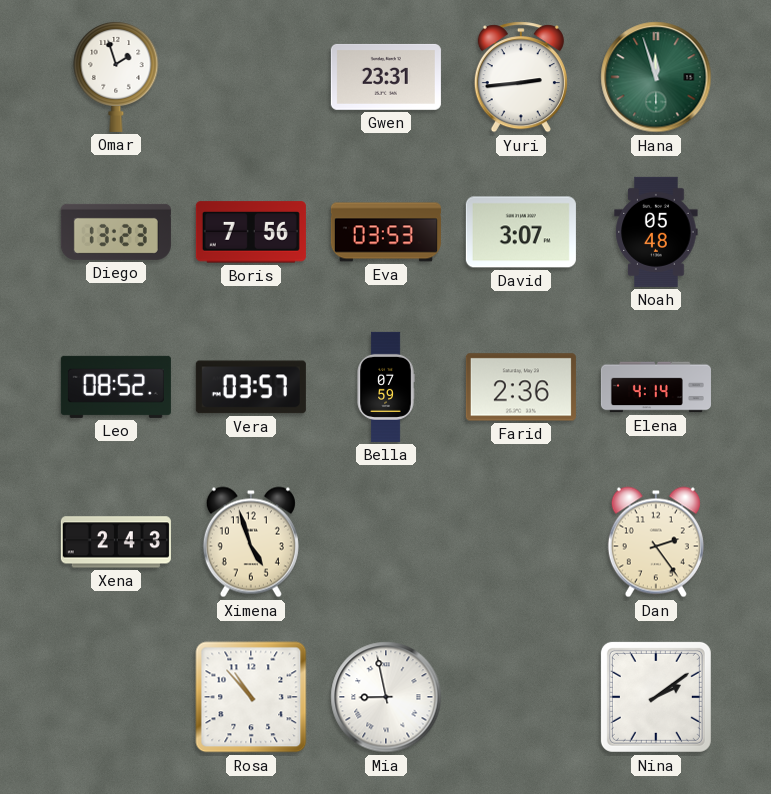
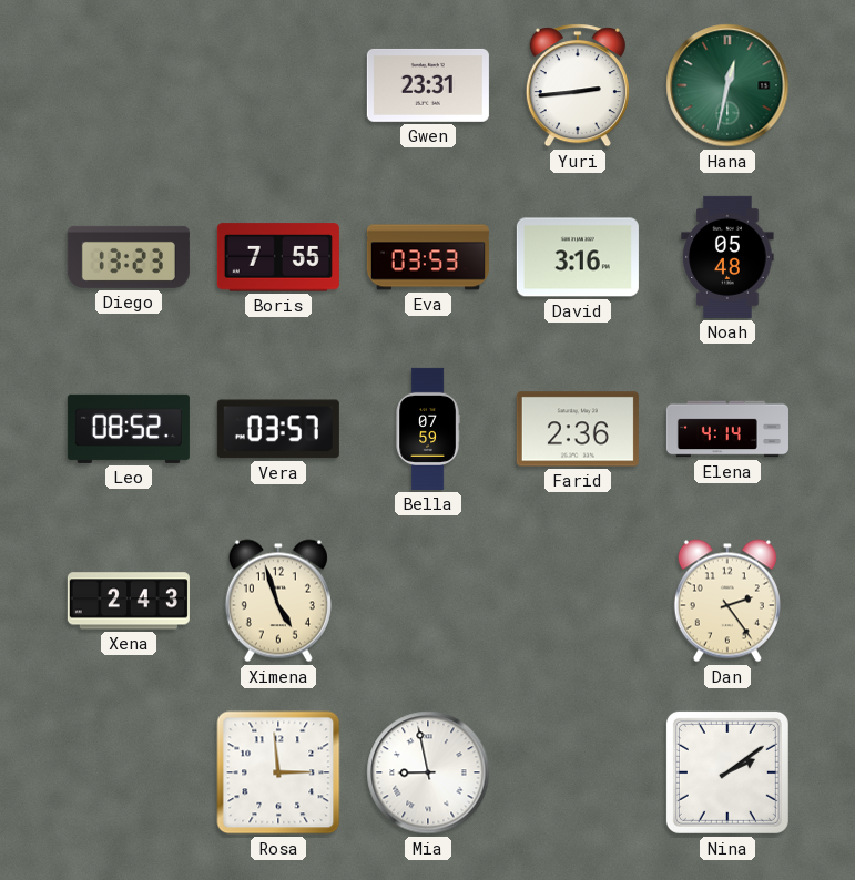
Omar: 1:57 -> none (116, 77)
Hana: 11:57 -> 12:32 (727, 85)
Boris: 7:56 -> 7:55 (278, 257)
David: 3:07 -> 3:16 (578, 257)
Rosa: 10:53 -> 2:59 (278, 772)
